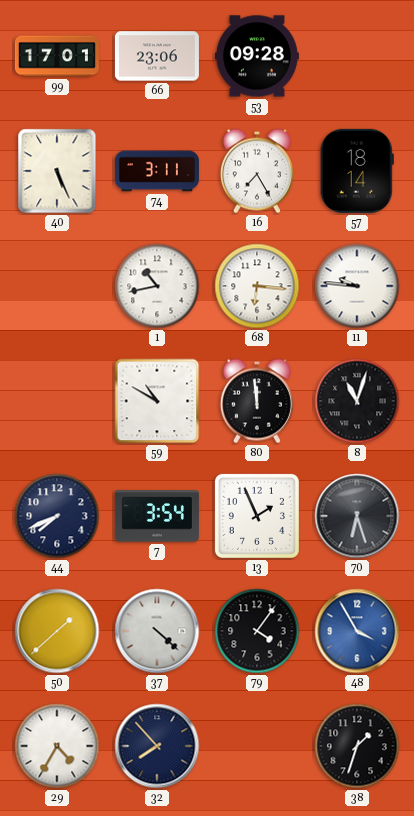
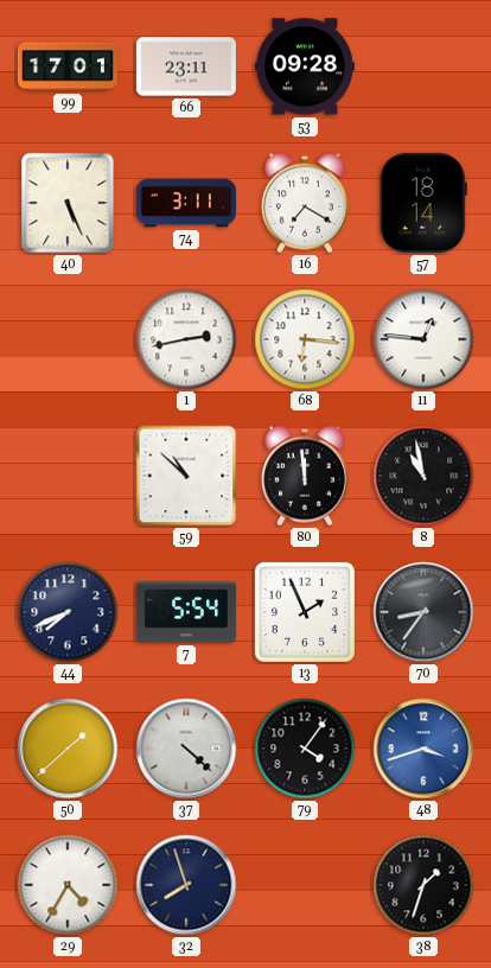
66: 23:06 -> 23:11 (186, 66)
16: 7:25 -> 7:20 (305, 203)
1: 10:43 -> 2:43 (186, 339)
11: 9:46 -> 12:46 (423, 339)
59: 10:50 -> 10:52 (186, 476)
8: 11:03 -> 10:58 (423, 476)
7: 3:54 -> 5:54 (186, 612)
70: 6:27 -> 8:36 (423, 612)
48: 3:55 -> 3:42 (423, 749)
32: 7:53 -> 7:57 (186, 885)
